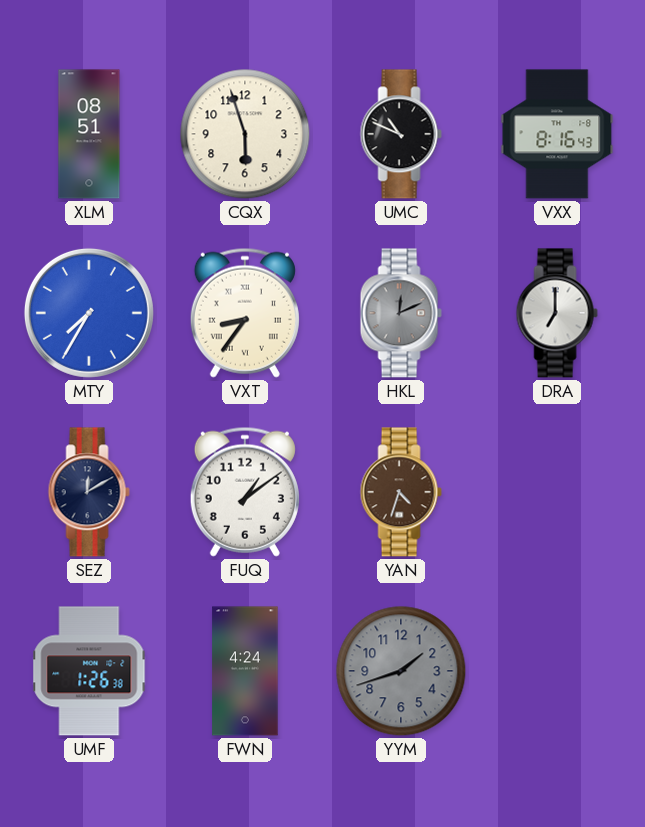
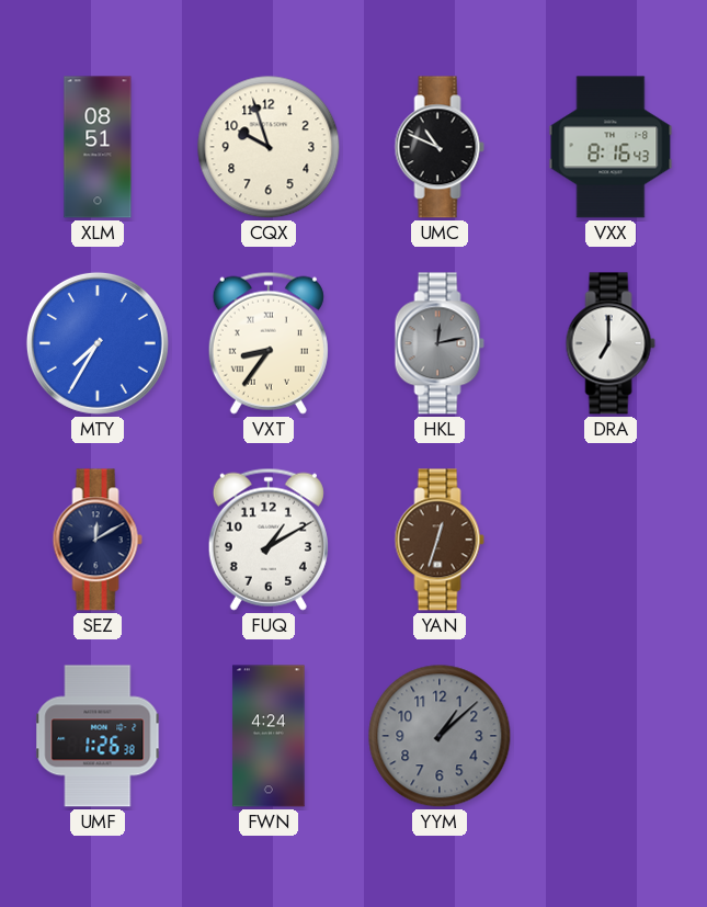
CQX: 5:57 -> 9:57 (269, 147)
HKL: 12:11 -> 12:13 (440, 343)
FUQ: 1:09 -> 1:10 (269, 540)
YAN: 4:33 -> 12:33 (440, 540)
YYM: 1:42 -> 1:08 (440, 736)
